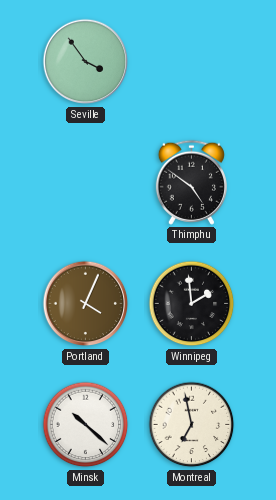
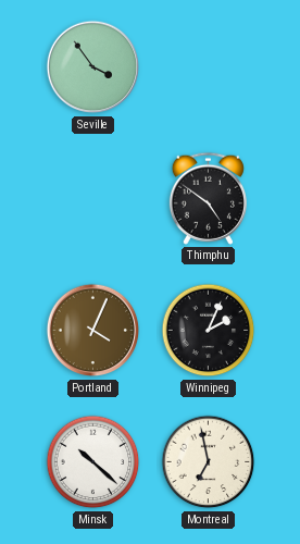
Winnipeg: 1:59 -> 2:04 (209, 331)
